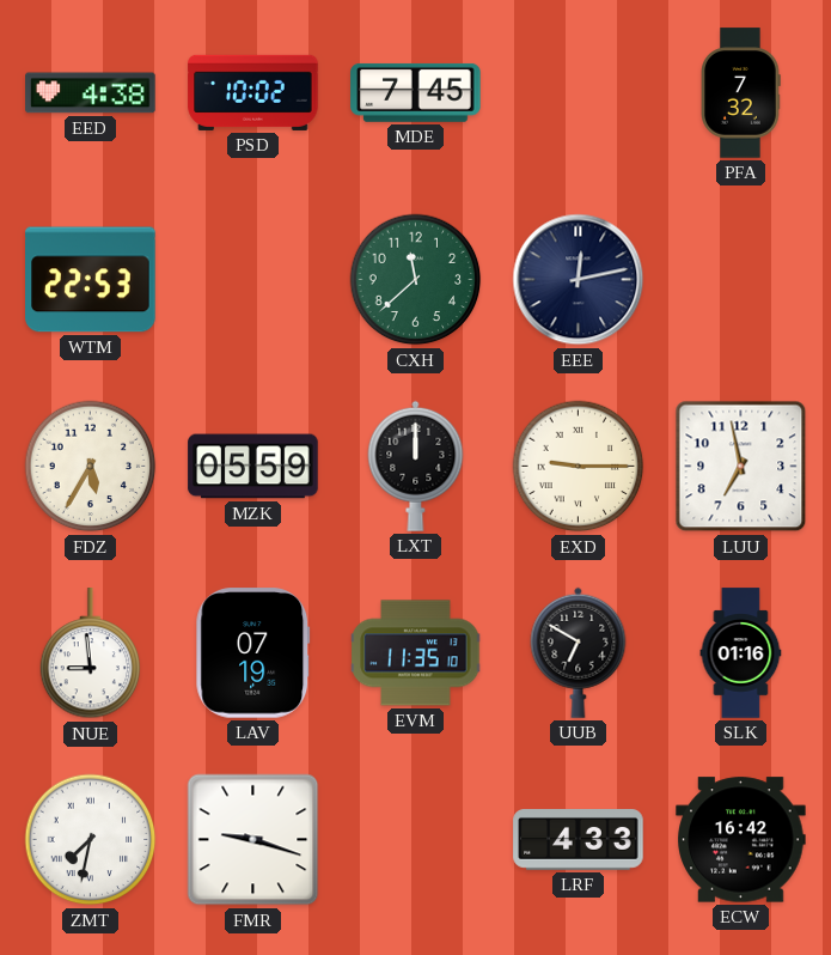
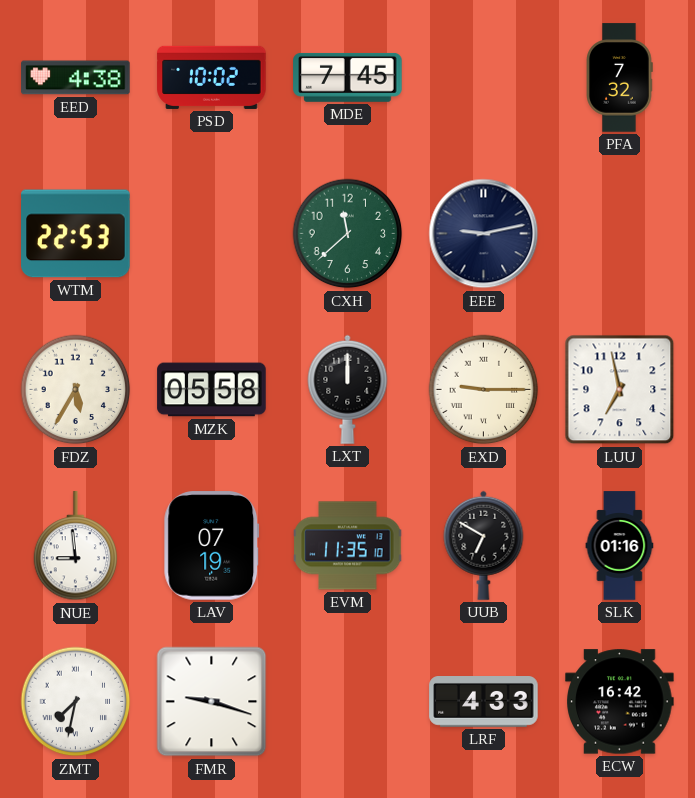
EEE: 12:13 -> 9:13 (484, 234)
MZK: 05:59 -> 05:58 (212, 390)
